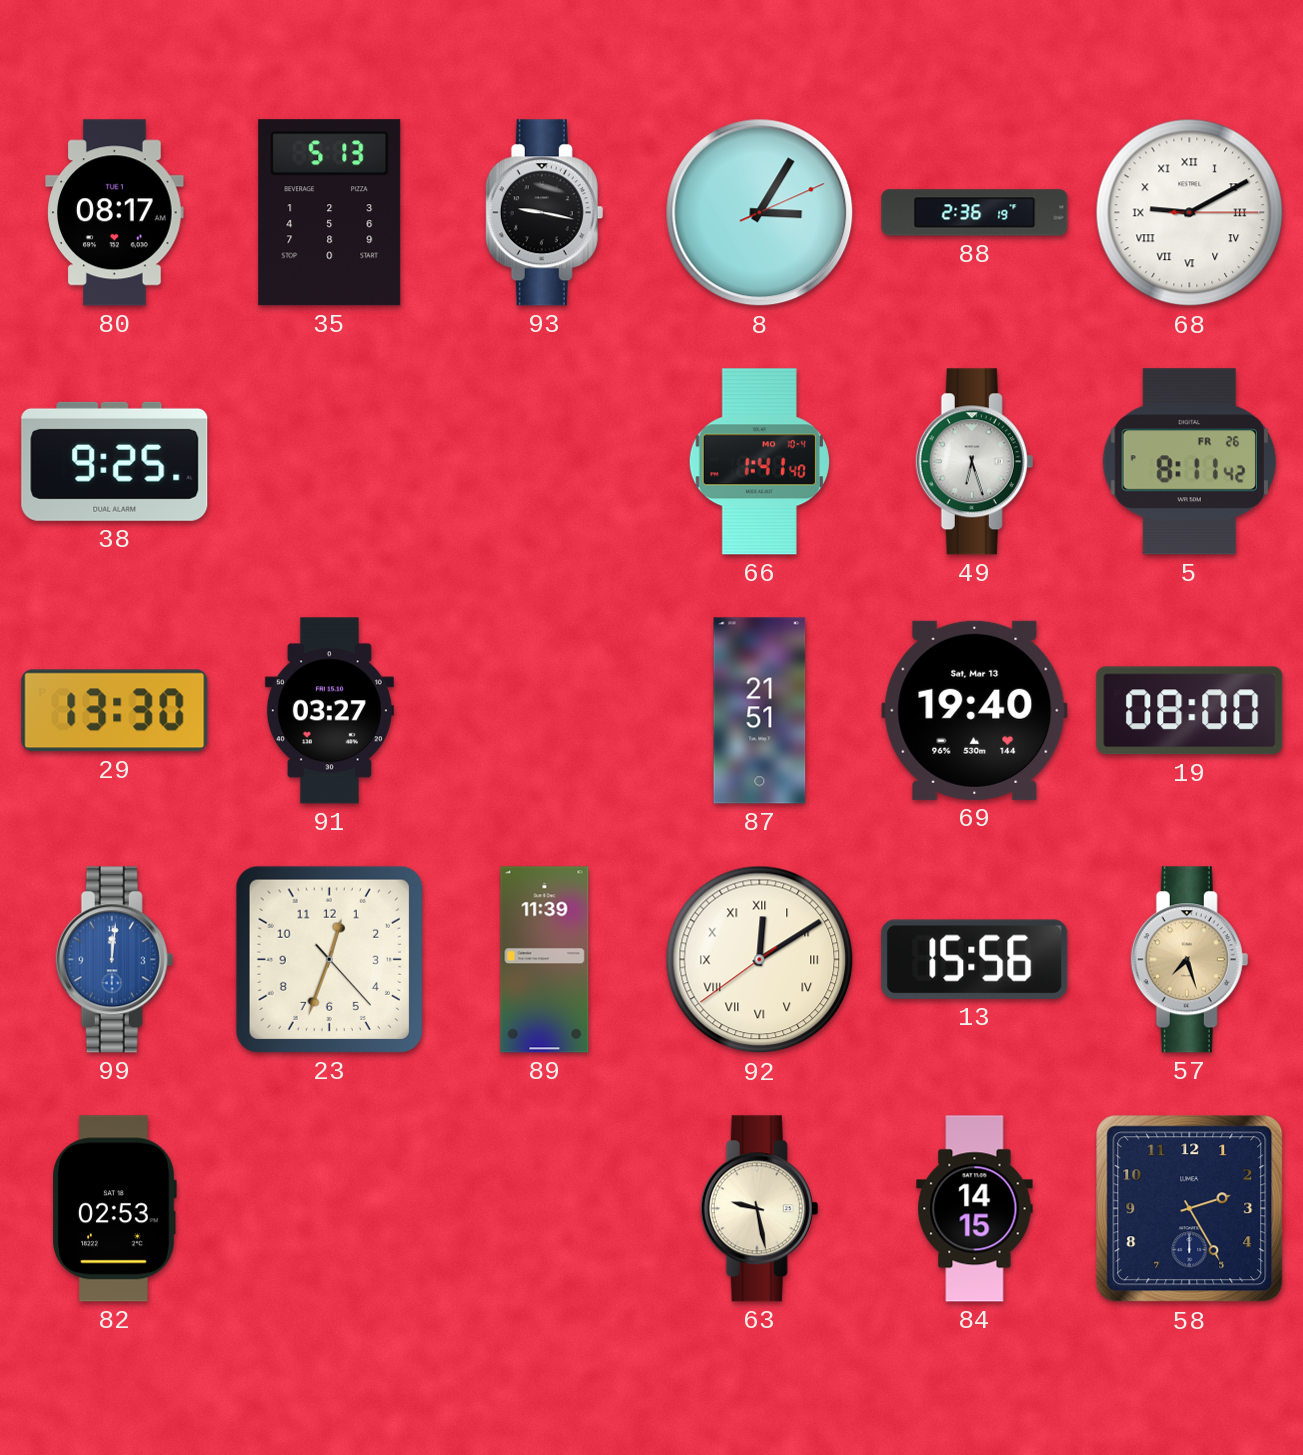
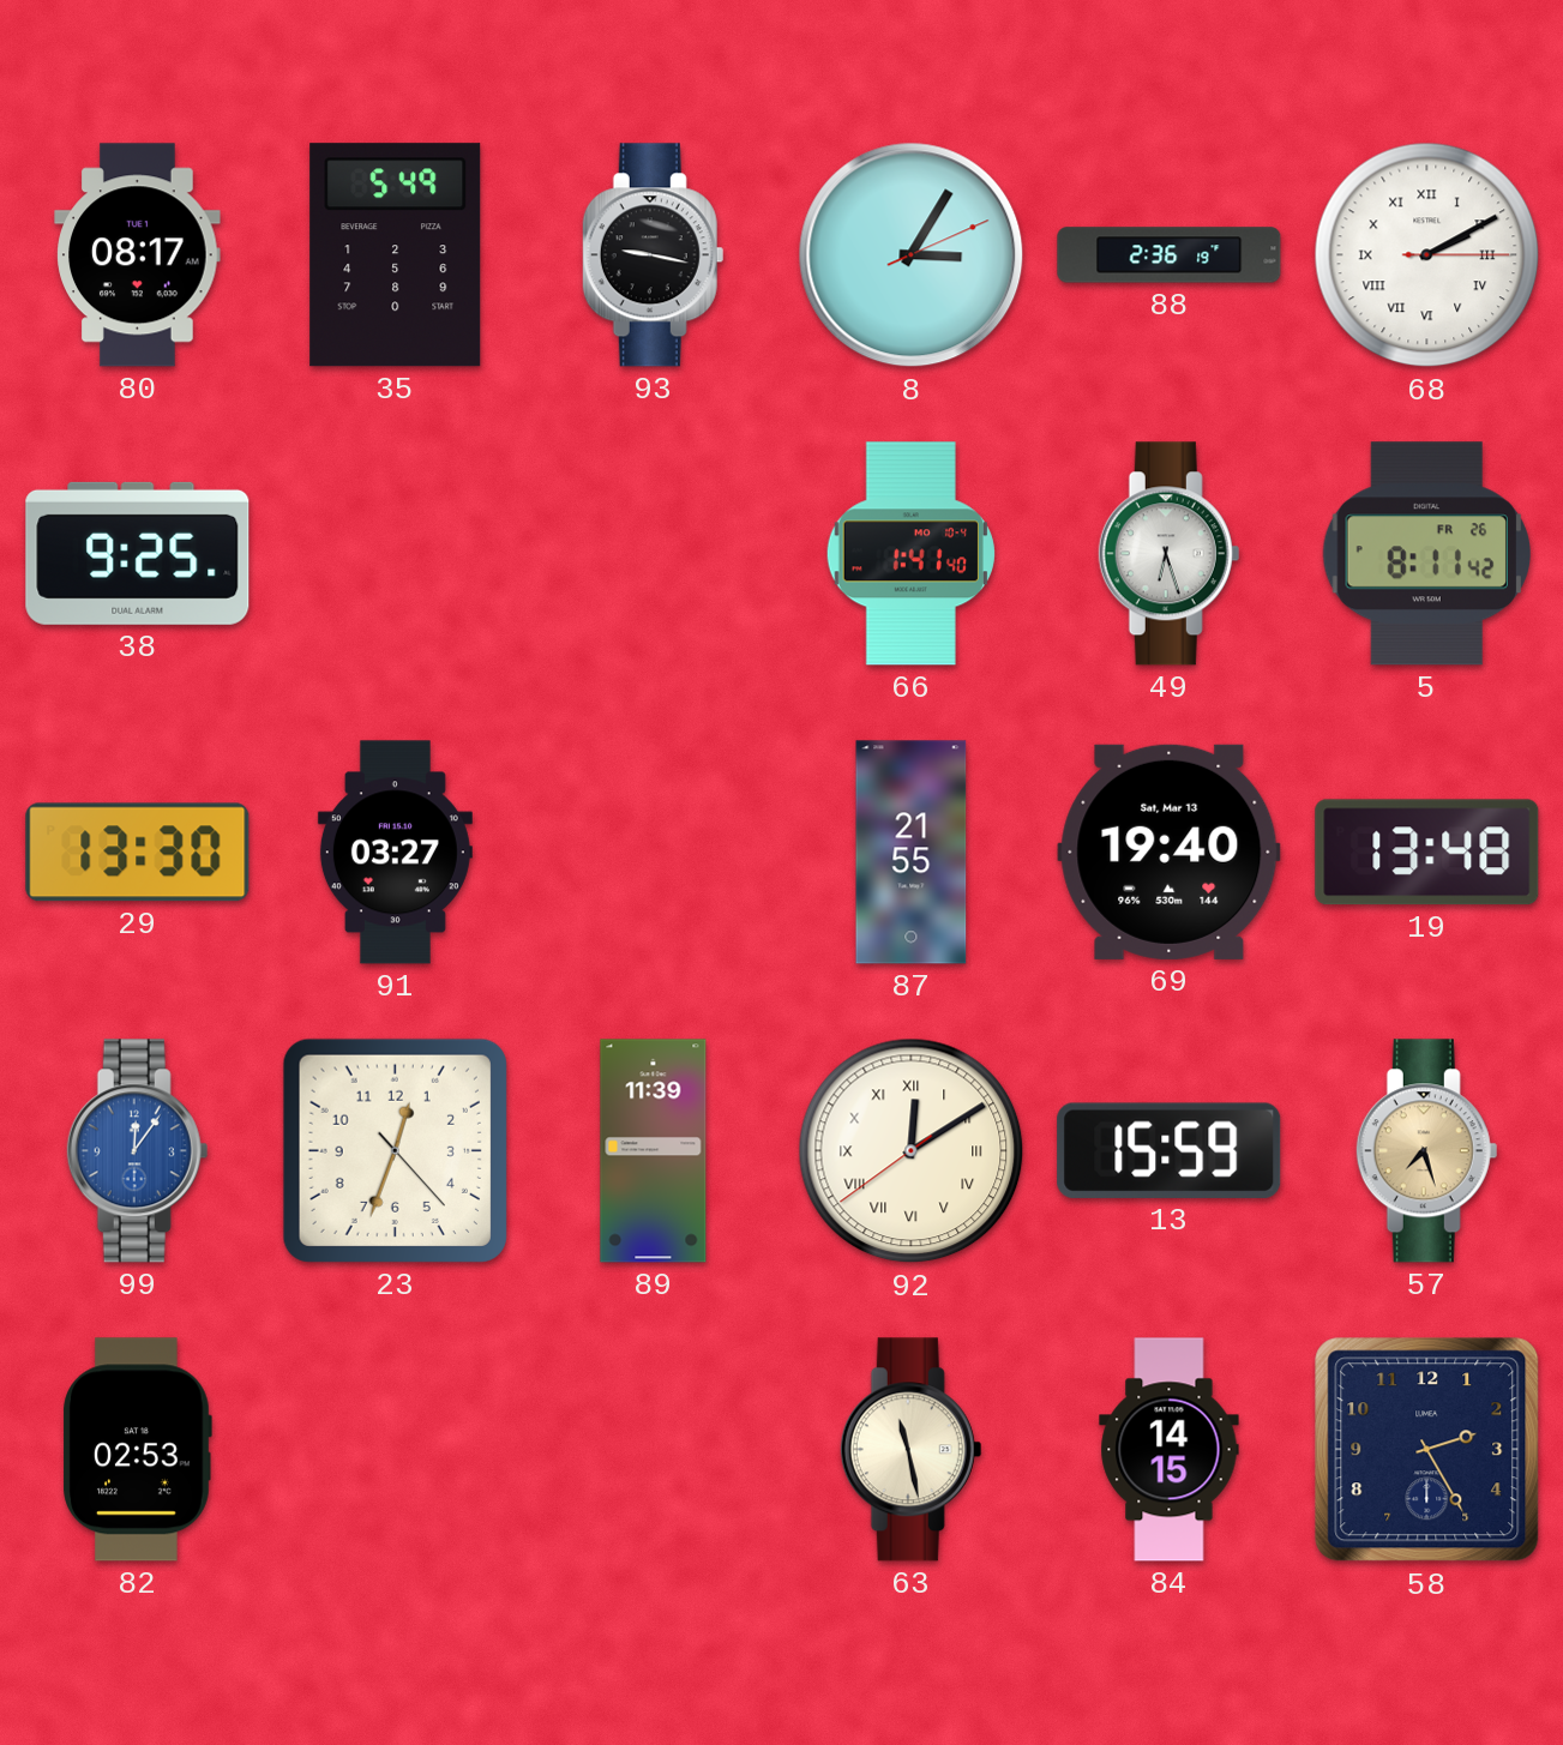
35: 5:13 -> 5:49 (396, 255)
68: 9:10 -> 2:10 (1427, 255)
87: 21:51 -> 21:55 (912, 853)
19: 08:00 -> 13:48 (1427, 853)
99: 12:01 -> 12:06 (138, 1151)
13: 15:56 -> 15:59 (1170, 1150)
63: 9:28 -> 11:28 (912, 1450)
